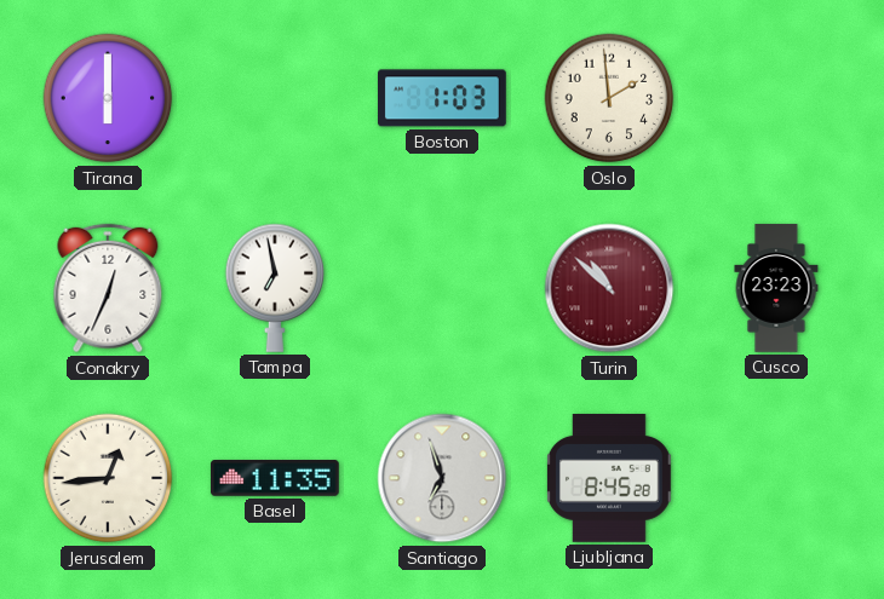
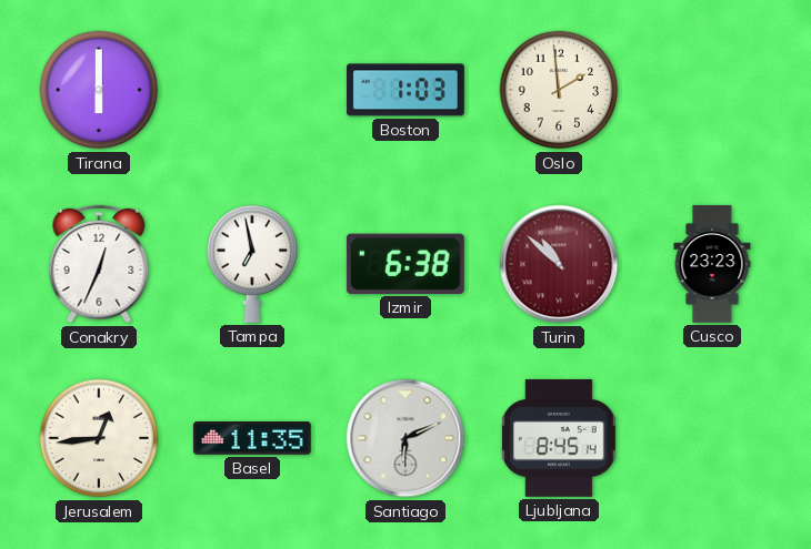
Izmir: none -> 6:38 (405, 264)
Santiago: 6:57 -> 6:11 (405, 438)
Ljubljana: 8:45:28 -> 8:45:14 (560, 439)
